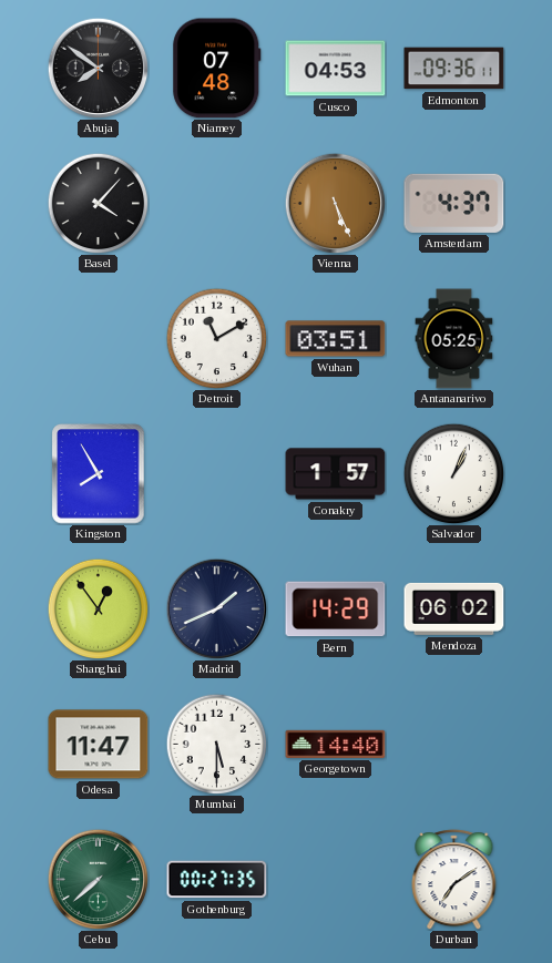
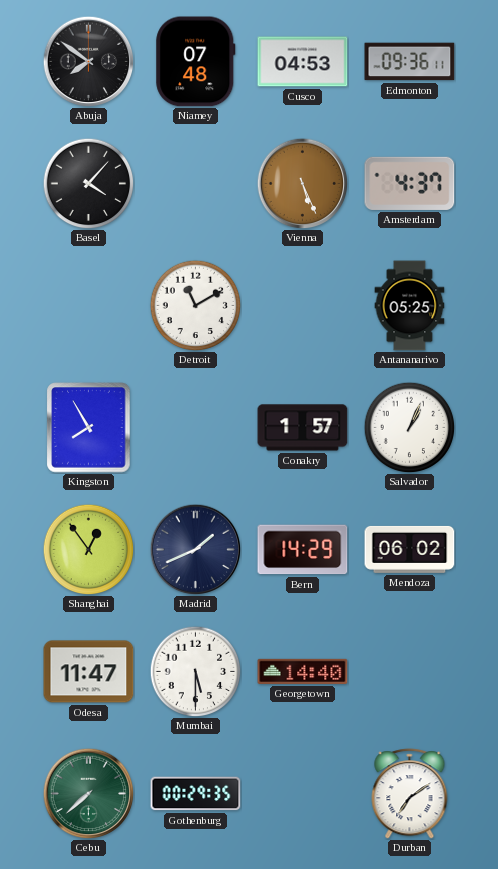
Wuhan: 03:51 -> none (336, 339)
Gothenburg: 00:27 -> 00:29 (196, 794)
